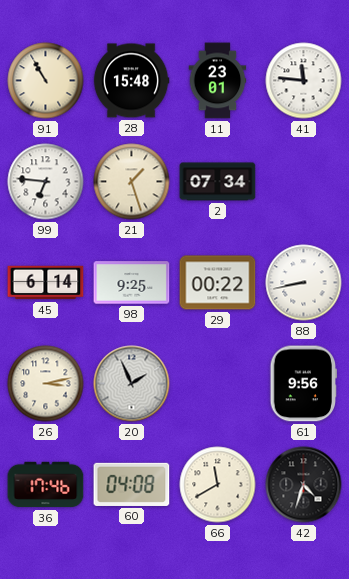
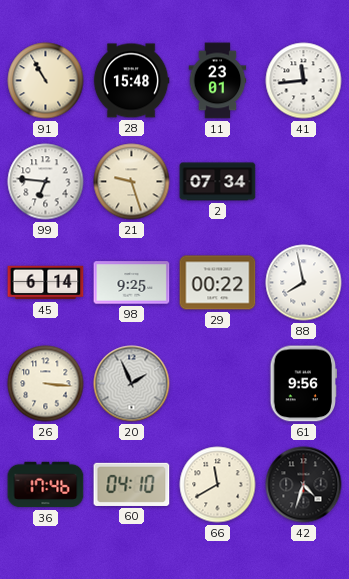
41: 11:46 -> 11:44 (304, 81)
21: 1:27 -> 9:27 (132, 182)
88: 8:43 -> 7:58 (304, 283)
26: 3:13 -> 3:16 (46, 384)
60: 04:08 -> 04:10 (132, 484)
